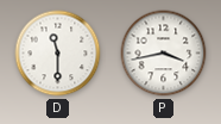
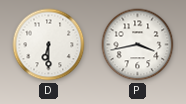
D: 11:30 -> 6:30 (49, 45)
